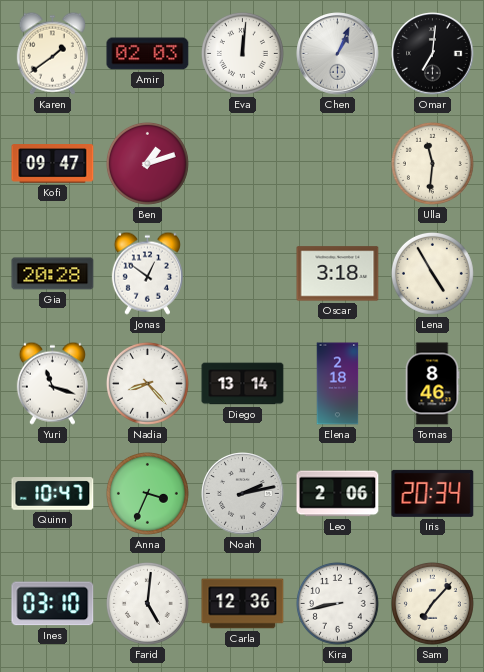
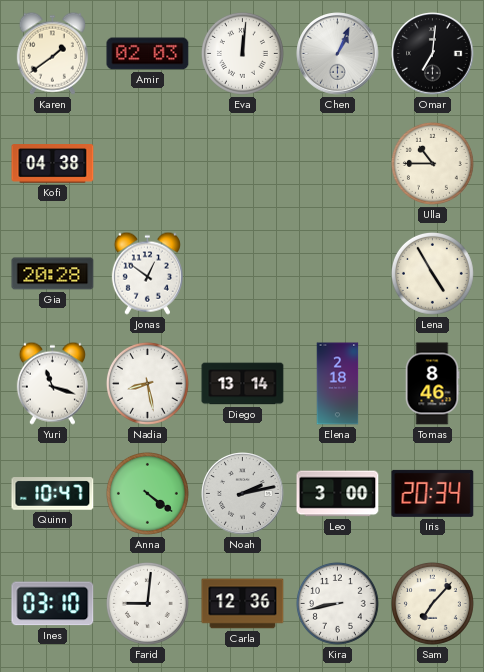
Kofi: 09:47 -> 04:38 (53, 164)
Ben: 1:12 -> none (147, 163)
Ulla: 11:31 -> 10:45 (432, 163)
Oscar: 3:18 -> none (338, 274)
Nadia: 8:23 -> 8:28 (147, 383)
Anna: 3:34 -> 4:21 (147, 493)
Leo: 2:06 -> 3:00 (338, 494)
Farid: 5:01 -> 9:01 (147, 603)
